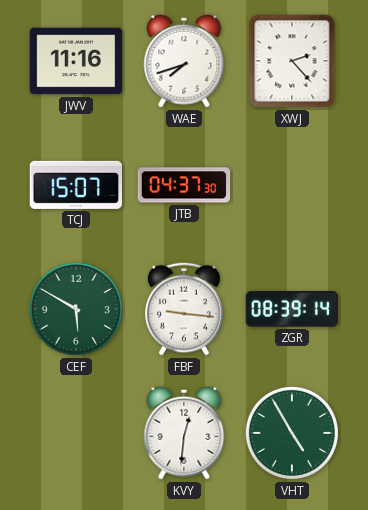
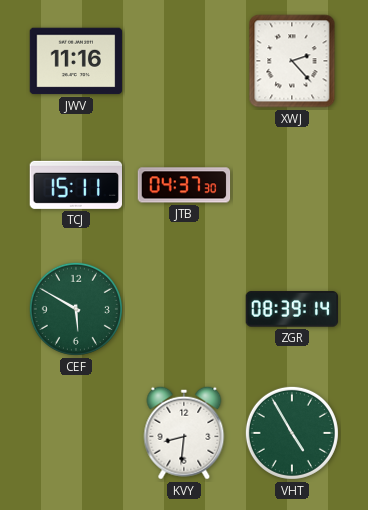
WAE: 7:42 -> none (184, 61)
TCJ: 15:07 -> 15:11 (76, 185)
FBF: 9:16 -> none (184, 309)
KVY: 12:31 -> 8:31 (184, 433)
